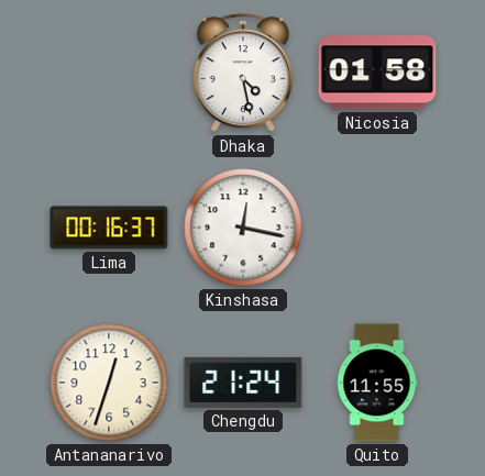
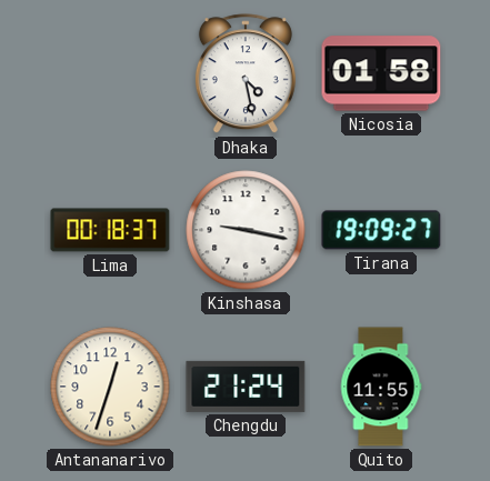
Lima: 00:16 -> 00:18 (110, 230)
Kinshasa: 12:17 -> 9:17 (246, 230)
Tirana: none -> 19:09 (381, 230)
